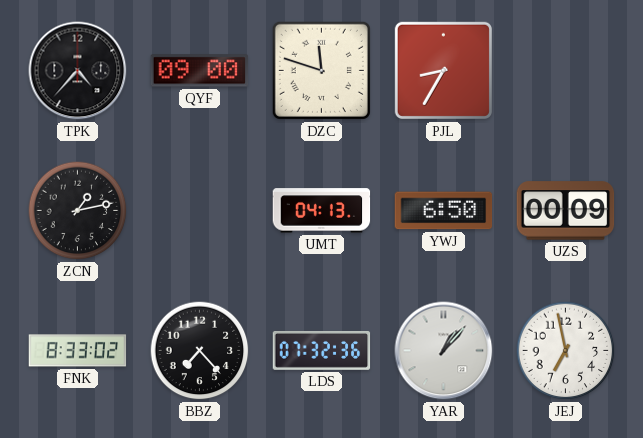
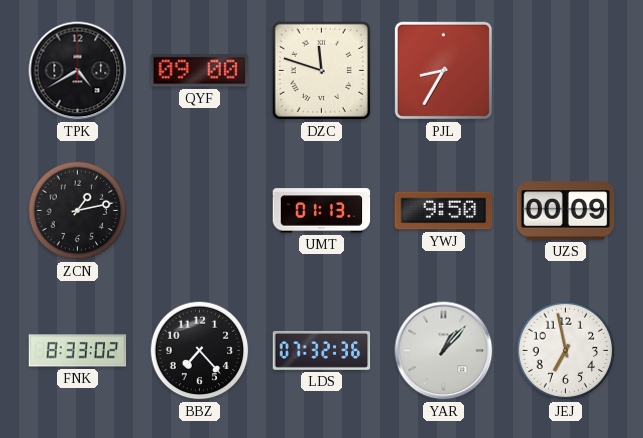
TPK: 4:37 -> 4:40 (78, 71)
UMT: 04:13 -> 01:13 (322, 211)
YWJ: 6:50 -> 9:50 (444, 211)
